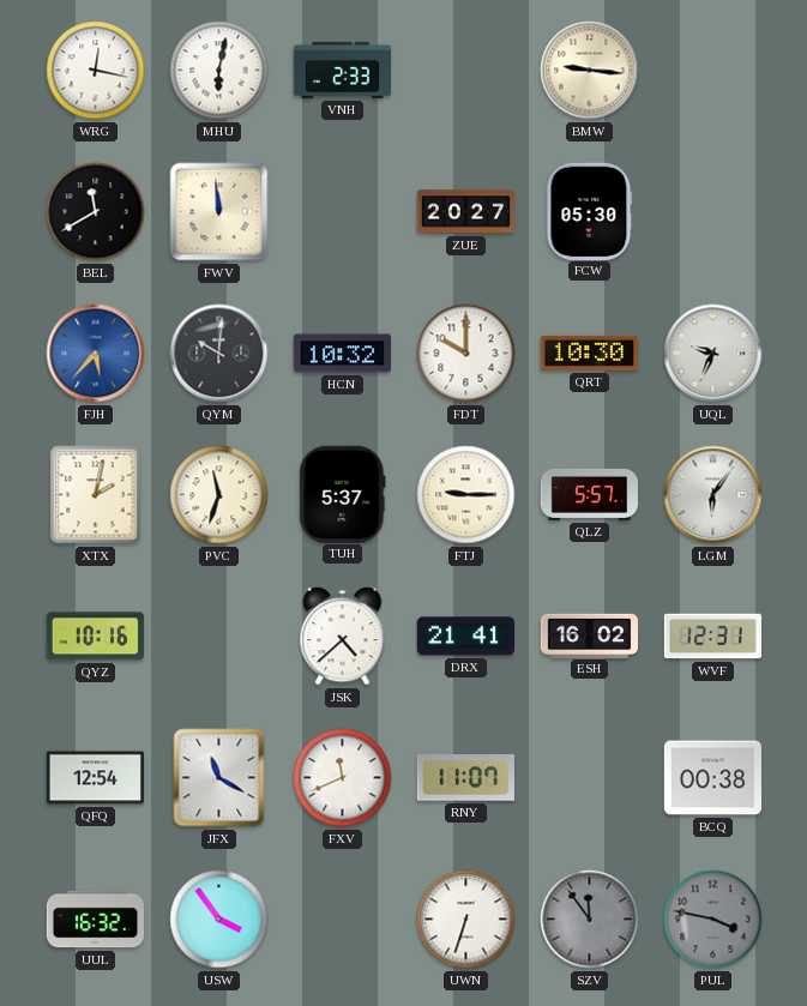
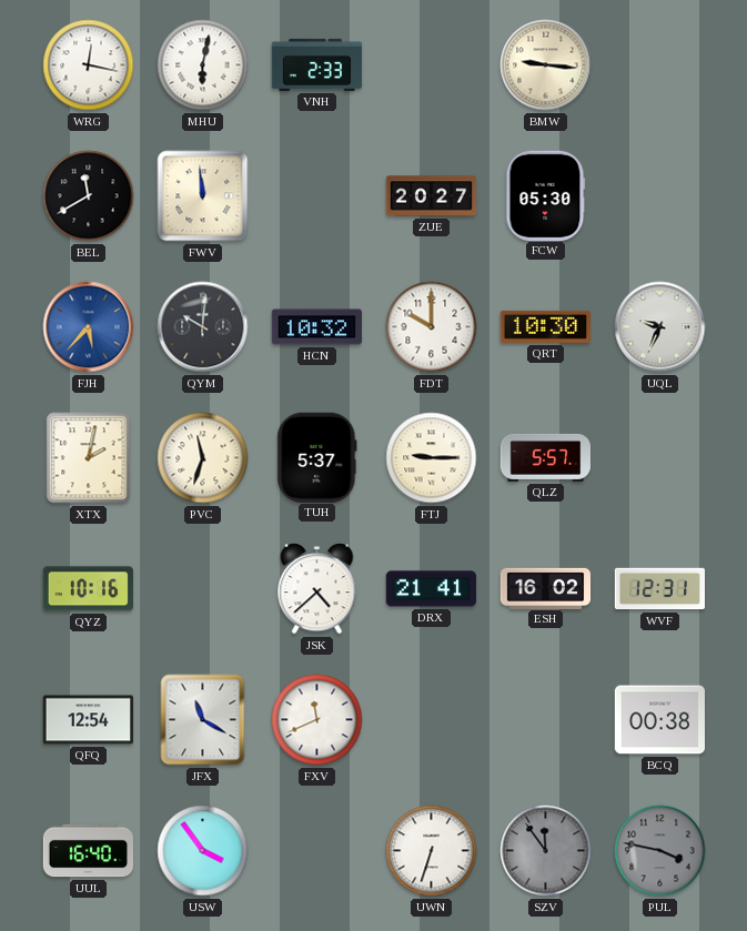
LGM: 6:06 -> none (713, 495)
RNY: 11:07 -> none (465, 778)
UUL: 16:32 -> 16:40 (88, 851)
